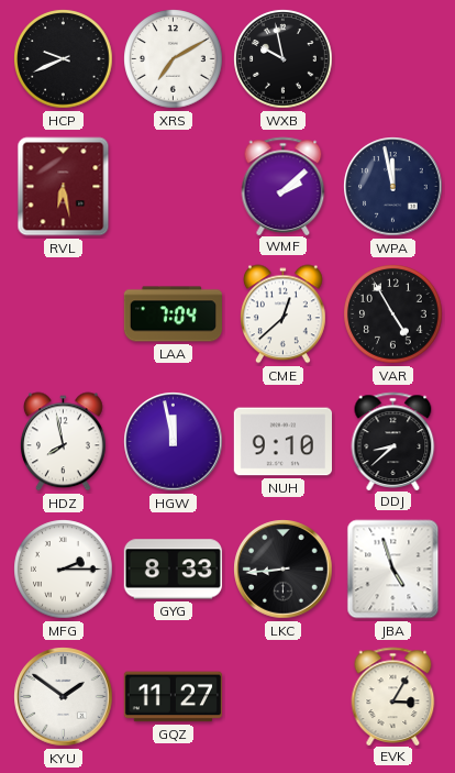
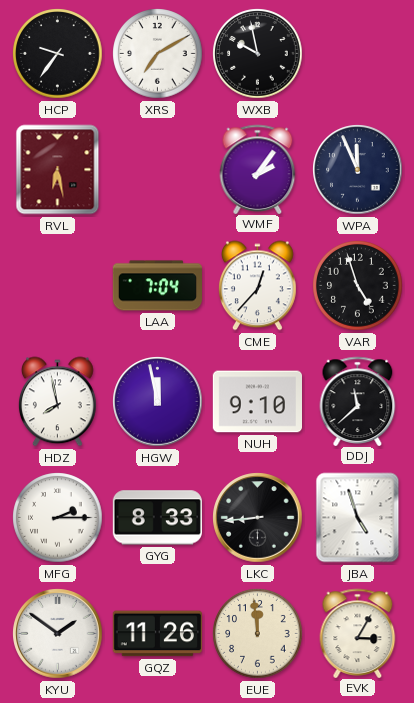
HCP: 9:41 -> 9:36 (58, 54)
WMF: 2:08 -> 2:06 (258, 169)
WPA: 11:58 -> 11:56 (358, 170)
CME: 12:38 -> 12:37 (257, 286)
VAR: 4:55 -> 4:57 (358, 286)
DDJ: 8:38 -> 11:38 (358, 401)
GQZ: 11:27 -> 11:26 (157, 634)
EUE: none -> 11:59 (258, 634)
